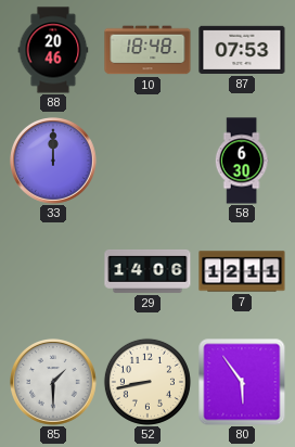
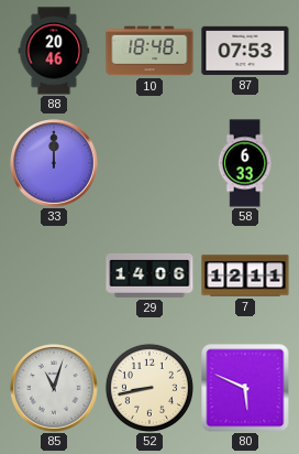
58: 6:30 -> 6:33 (245, 163)
85: 1:30 -> 11:03 (55, 389)
80: 5:54 -> 5:49 (245, 388)
